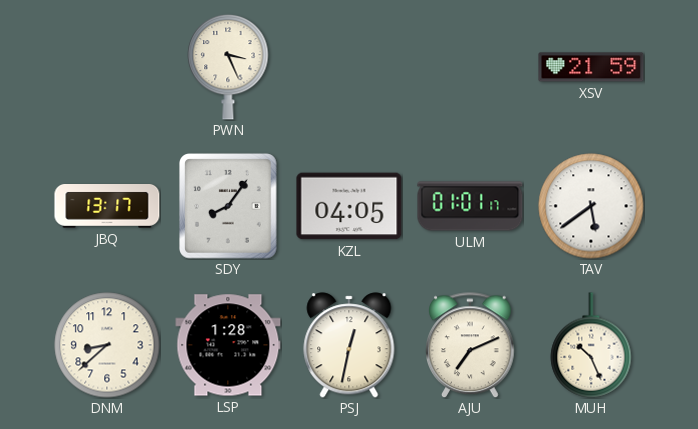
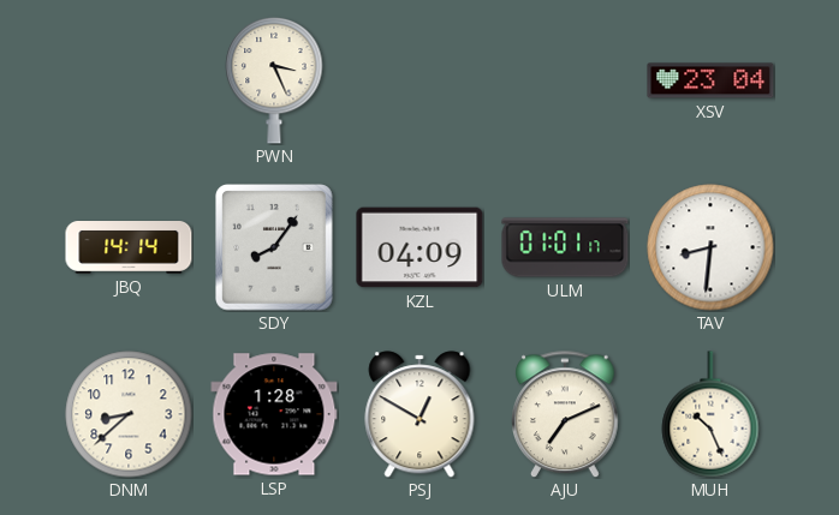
XSV: 21:59 -> 23:04 (710, 80)
JBQ: 13:17 -> 14:14 (129, 248)
KZL: 04:05 -> 04:09 (419, 247)
TAV: 5:39 -> 8:31 (710, 247)
PSJ: 12:32 -> 12:50 (419, 414)
